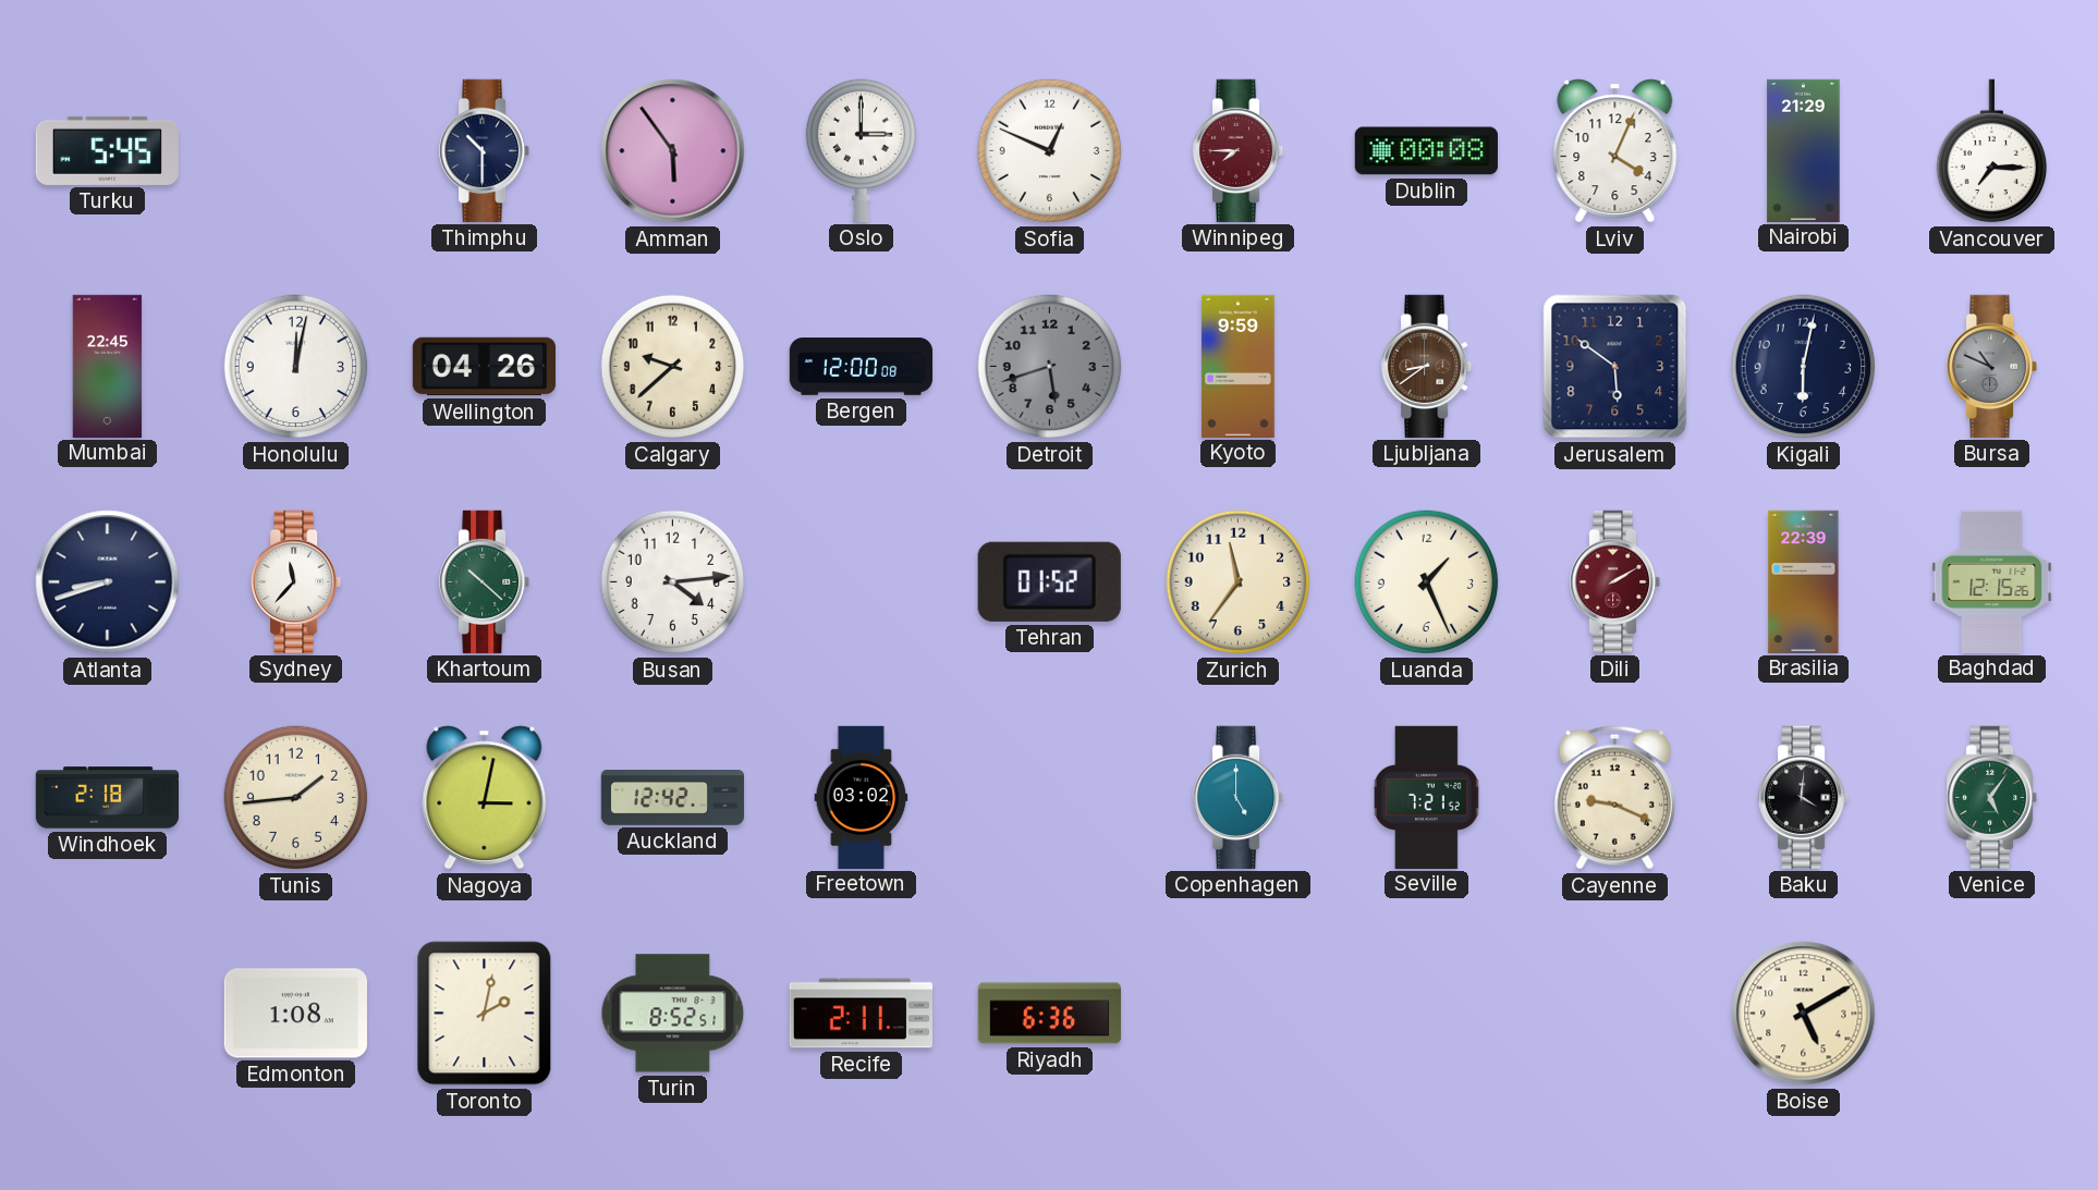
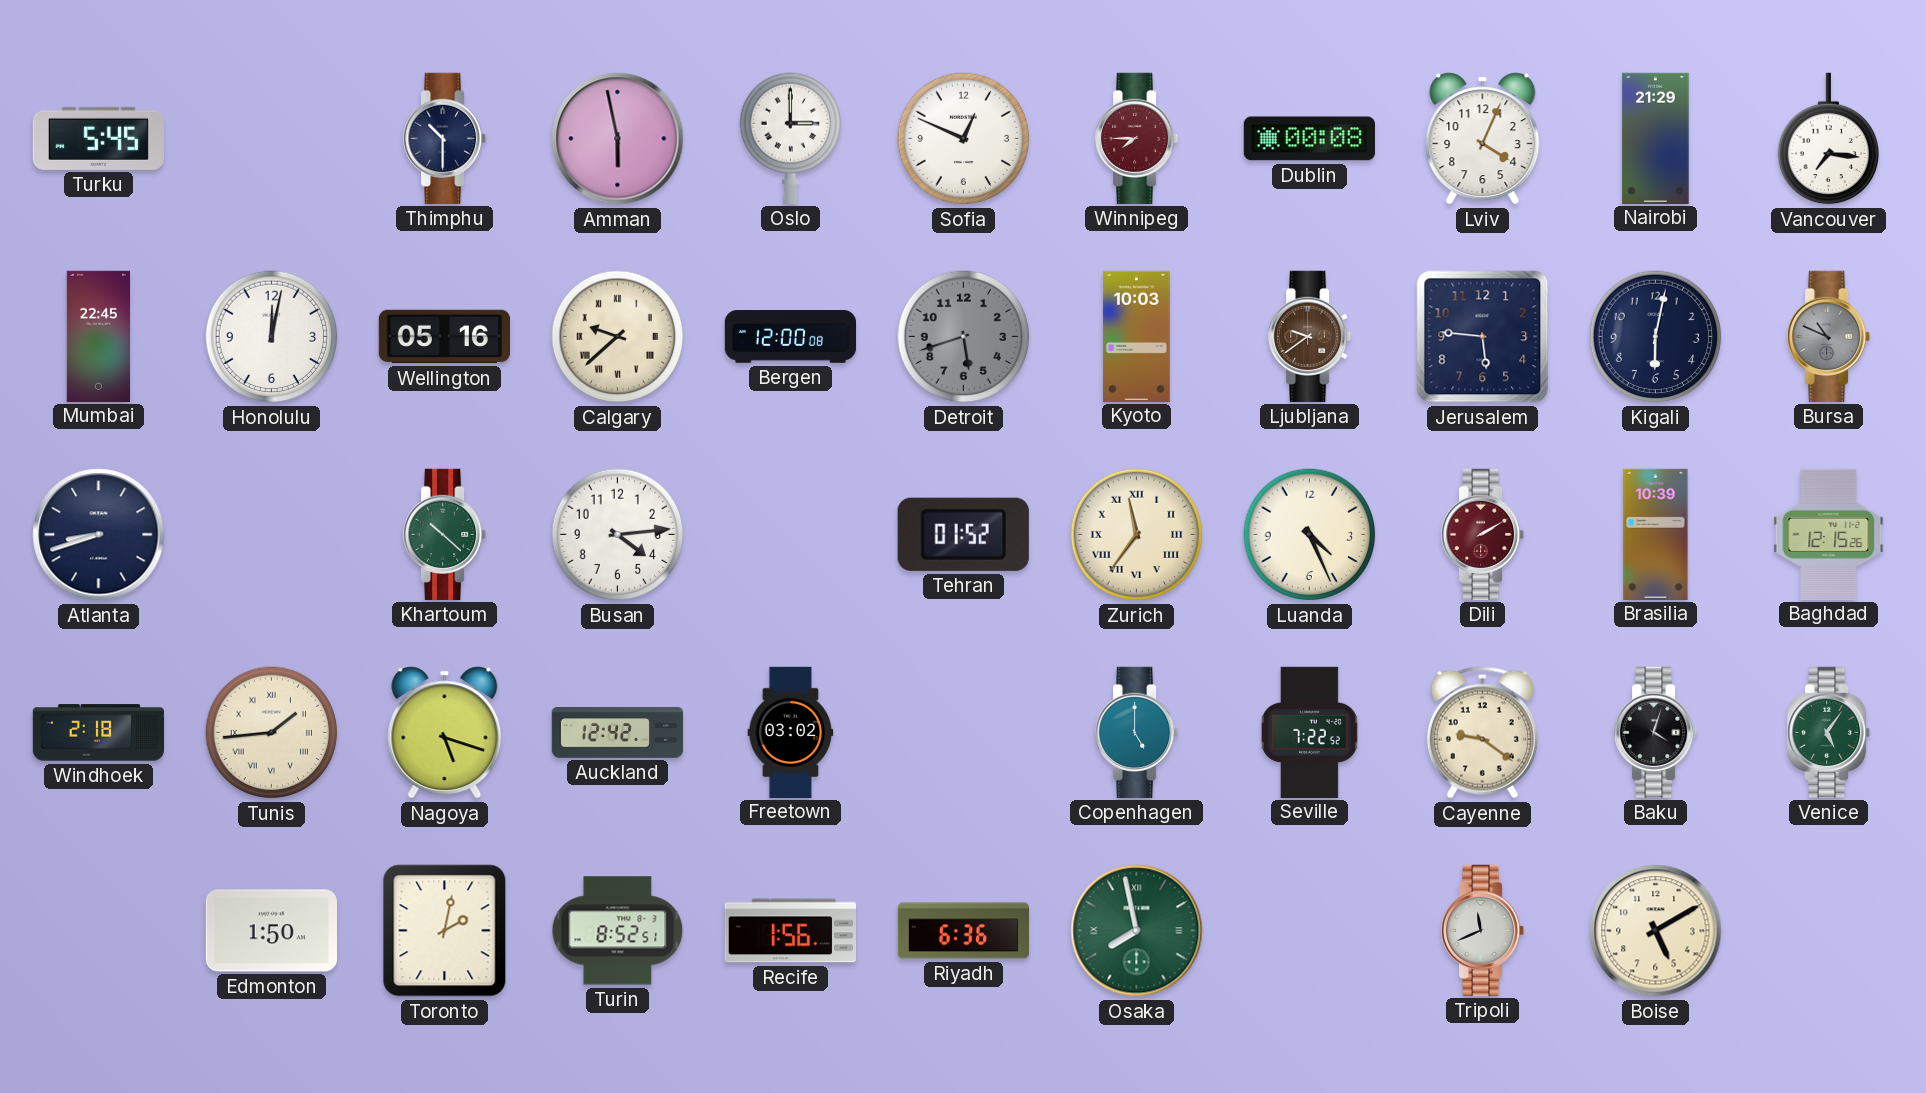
Amman: 5:54 -> 5:58 (618, 139)
Vancouver: 7:15 -> 7:16 (1828, 139)
Wellington: 04:26 -> 05:16 (444, 337)
Calgary numerals: Arabic -> Roman (618, 337)
Kyoto: 9:59 -> 10:03 (1136, 336)
Ljubljana: 8:39 -> 9:39 (1311, 336)
Jerusalem: 5:51 -> 5:46 (1483, 337)
Sydney: 11:37 -> none (297, 581)
Zurich numerals: Arabic -> Roman (1137, 535)
Luanda: 1:26 -> 4:26 (1310, 535)
Brasilia: 22:39 -> 10:39 (1656, 534)
Tunis numerals: Arabic -> Roman (272, 733)
Nagoya: 3:02 -> 5:18 (445, 733)
Seville: 7:21 -> 7:22 (1309, 732)
Cayenne: 9:19 -> 9:21 (1482, 733)
Baku: 4:01 -> 4:03 (1657, 732)
Edmonton: 1:08 -> 1:50 (271, 931)
Recife: 2:11 -> 1:56 (790, 931)
Osaka: none -> 7:58 (1137, 931)
Tripoli: none -> 11:41 (1484, 930)
